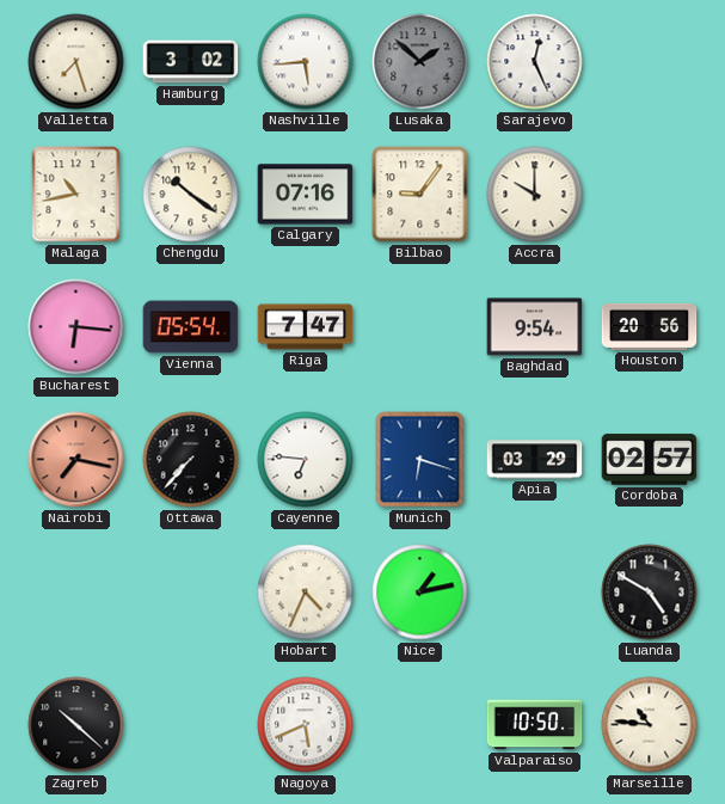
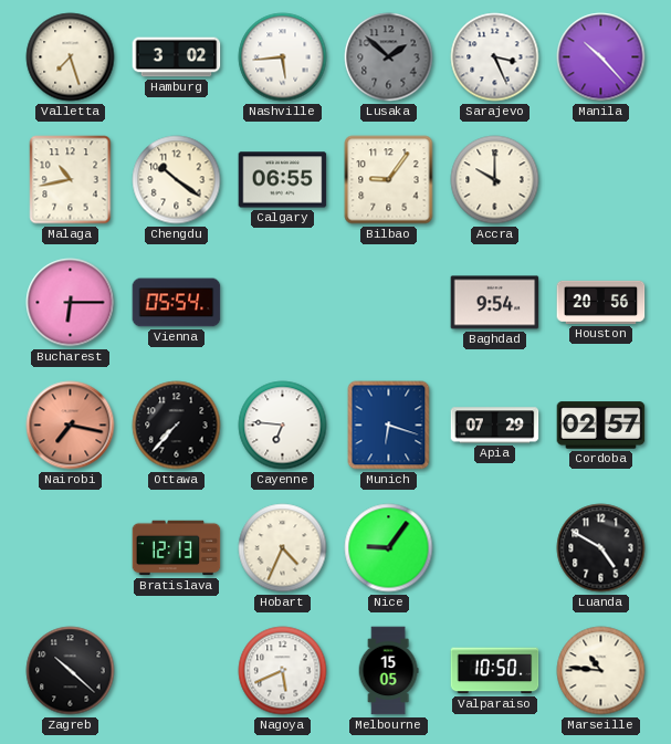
Sarajevo: 12:26 -> 3:26 (495, 57)
Manila: none -> 10:23 (601, 57)
Calgary: 07:16 -> 06:55 (283, 180)
Bucharest: 6:16 -> 6:15 (71, 303)
Riga: 7:47 -> none (306, 327)
Apia: 03:29 -> 07:29 (495, 426)
Bratislava: none -> 12:13 (177, 548)
Nice: 1:13 -> 9:06 (389, 548)
Melbourne: none -> 15:05 (388, 671)
